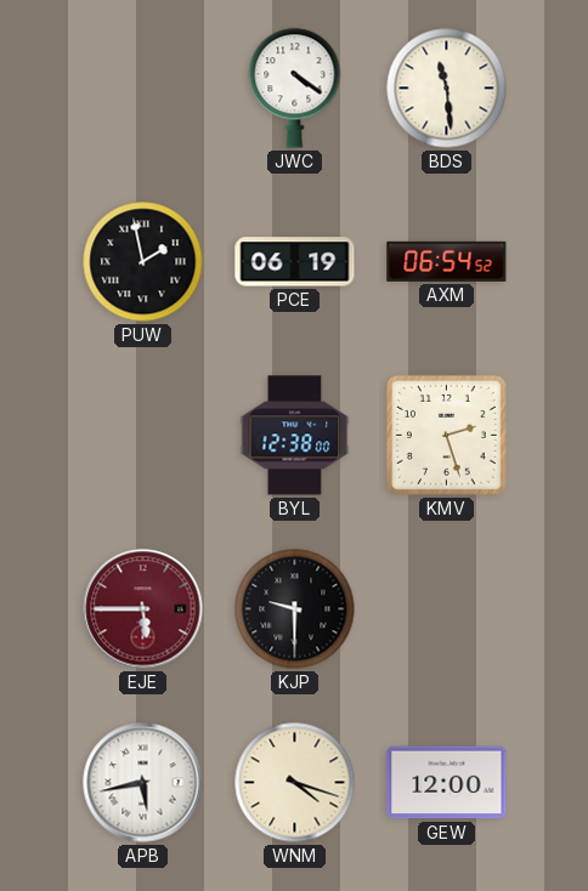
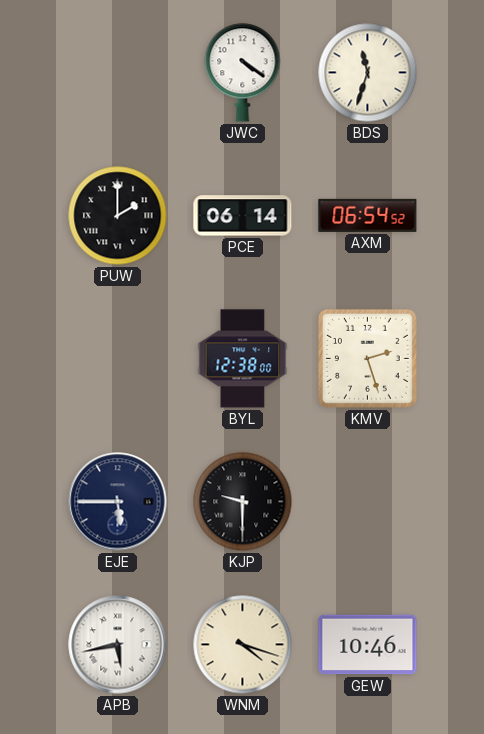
BDS: 11:29 -> 11:33 (368, 73)
PUW: 1:58 -> 2:00 (118, 216)
PCE: 06:19 -> 06:14 (243, 216)
EJE dial: burgundy -> navy (118, 502)
GEW: 12:00 -> 10:46 (368, 645)
